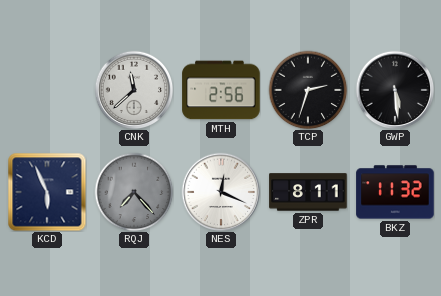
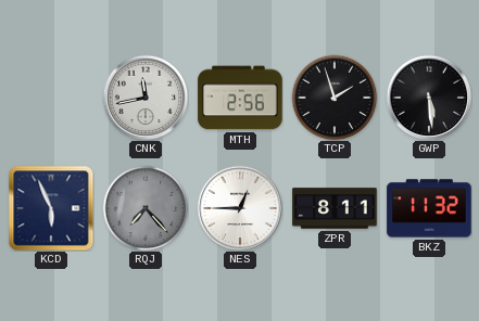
CNK: 11:38 -> 11:43 (146, 98)
TCP: 2:33 -> 1:57 (335, 98)
NES: 12:19 -> 12:45 (240, 208)
